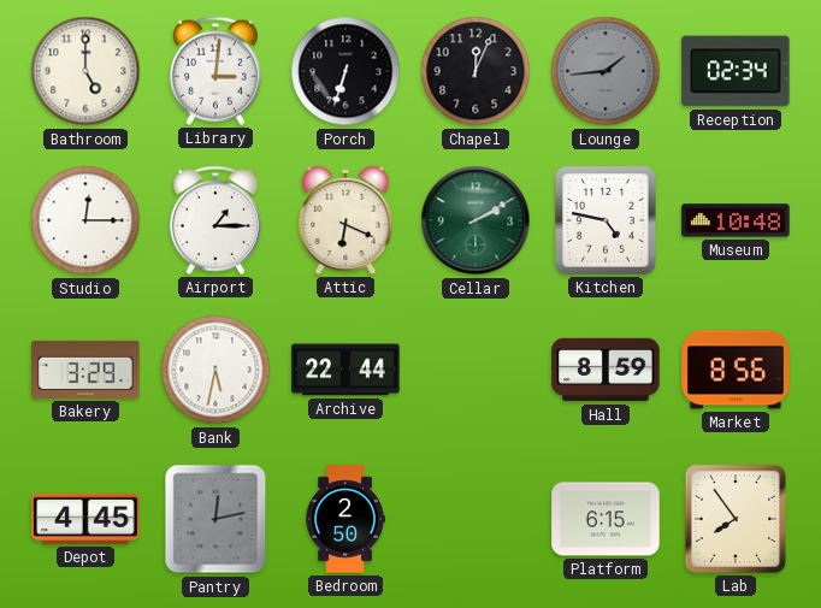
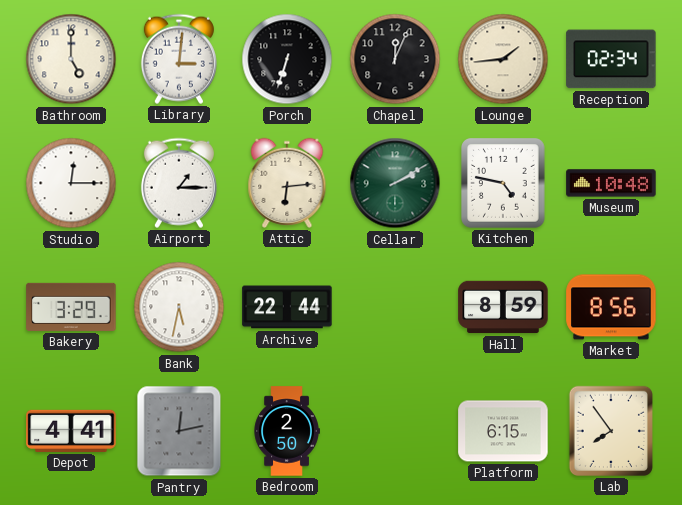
Lounge dial: grey -> cream (503, 59)
Attic: 6:19 -> 6:14 (287, 183)
Depot: 4:45 -> 4:41 (71, 431)
